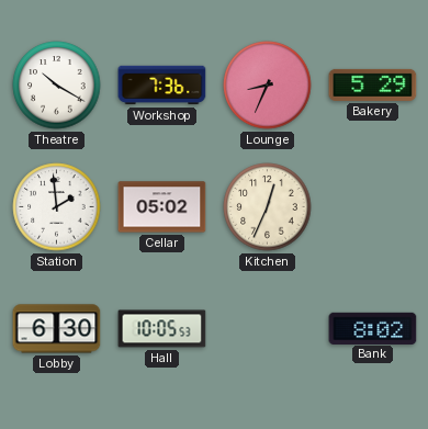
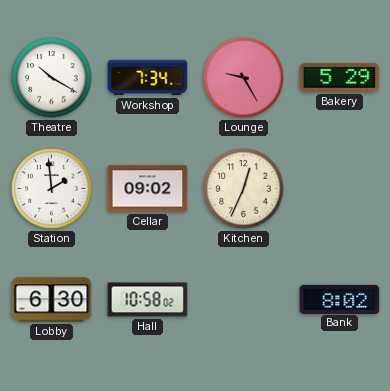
Workshop: 7:36 -> 7:34 (148, 78)
Lounge: 8:34 -> 9:25 (244, 78)
Cellar: 05:02 -> 09:02 (148, 189)
Hall: 10:05 -> 10:58 (148, 300)
